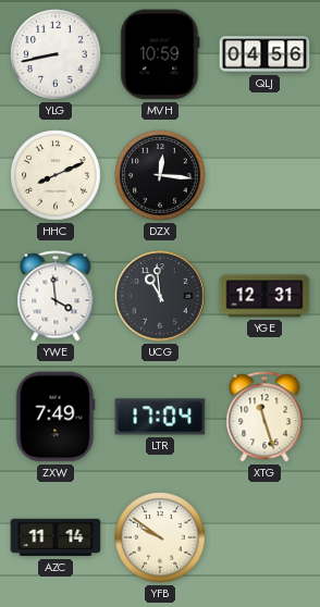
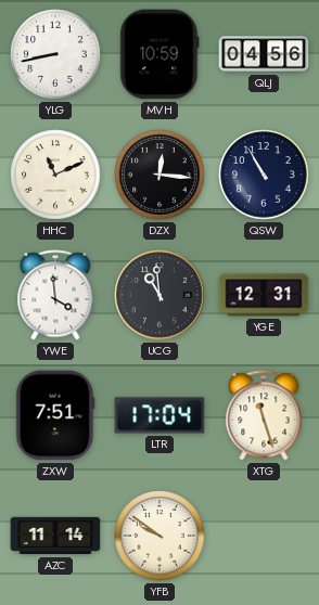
HHC: 8:11 -> 11:11 (55, 175)
QSW: none -> 10:55 (264, 175)
ZXW: 7:49 -> 7:51 (55, 415)
